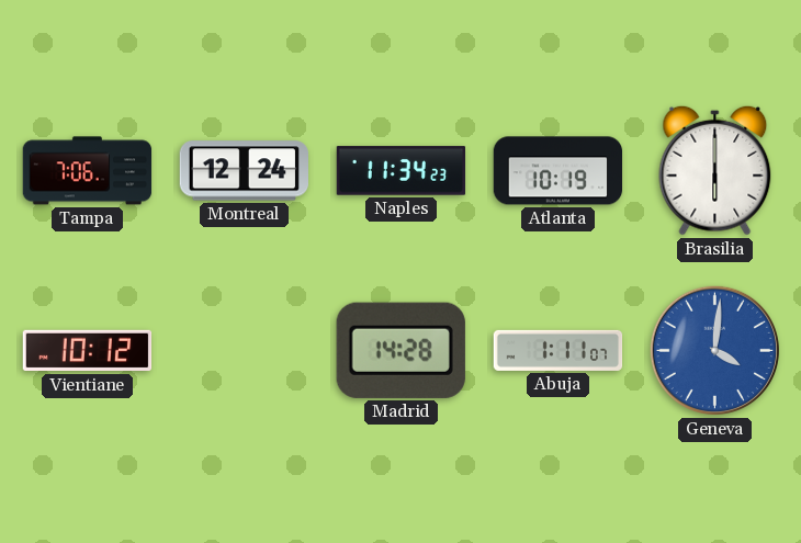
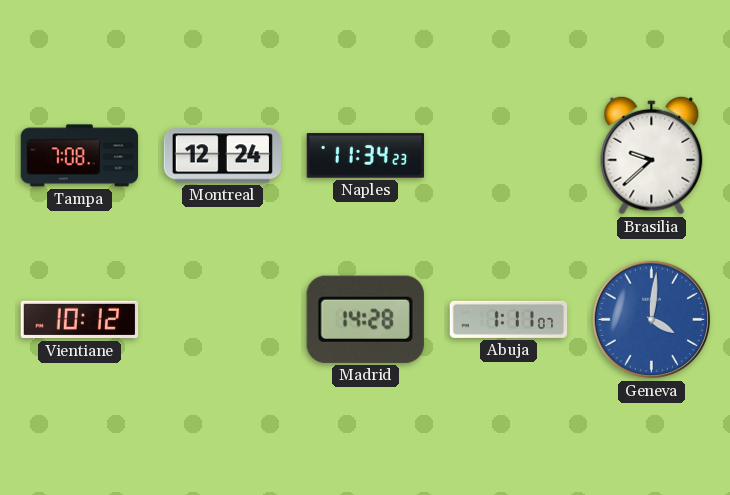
Tampa: 7:06 -> 7:08 (80, 156)
Atlanta: 10:19 -> none (559, 171)
Brasilia: 6:00 -> 9:38 (652, 155)
